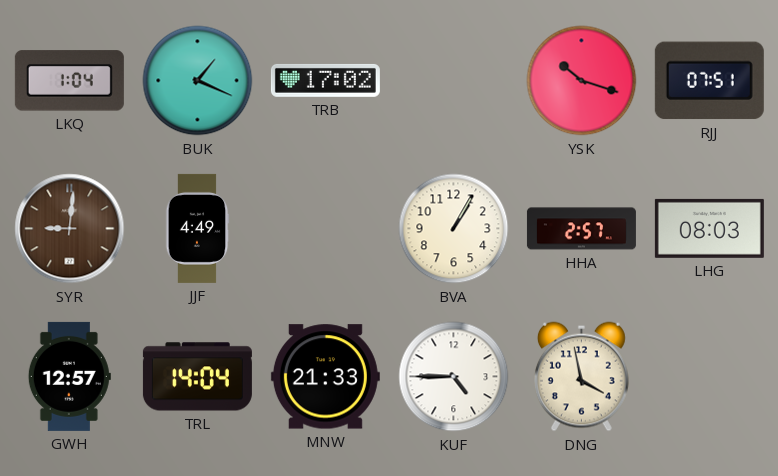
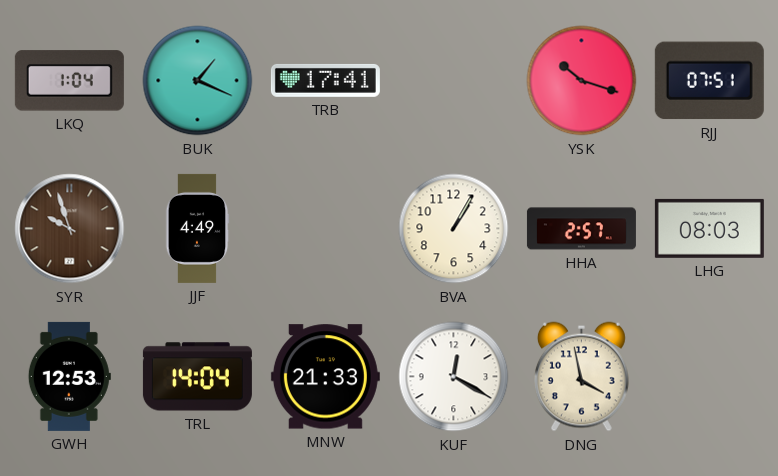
TRB: 17:02 -> 17:41 (325, 80)
SYR: 9:01 -> 9:57 (70, 229)
GWH: 12:57 -> 12:53 (69, 376)
KUF: 4:45 -> 12:20 (454, 377)
